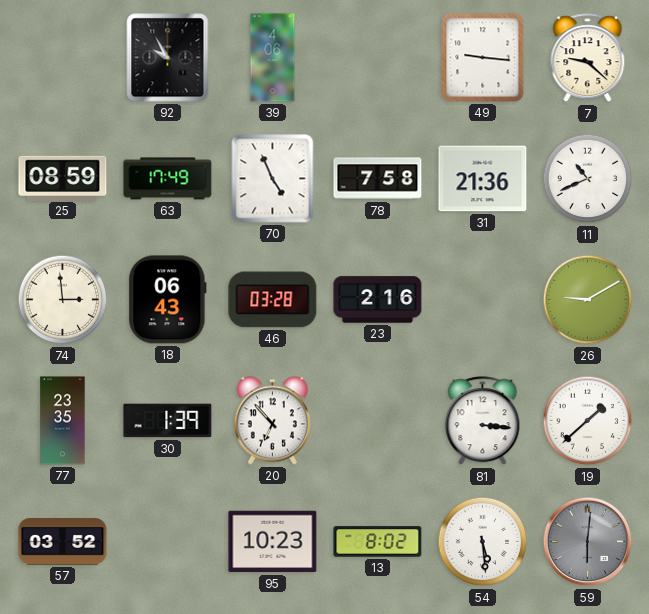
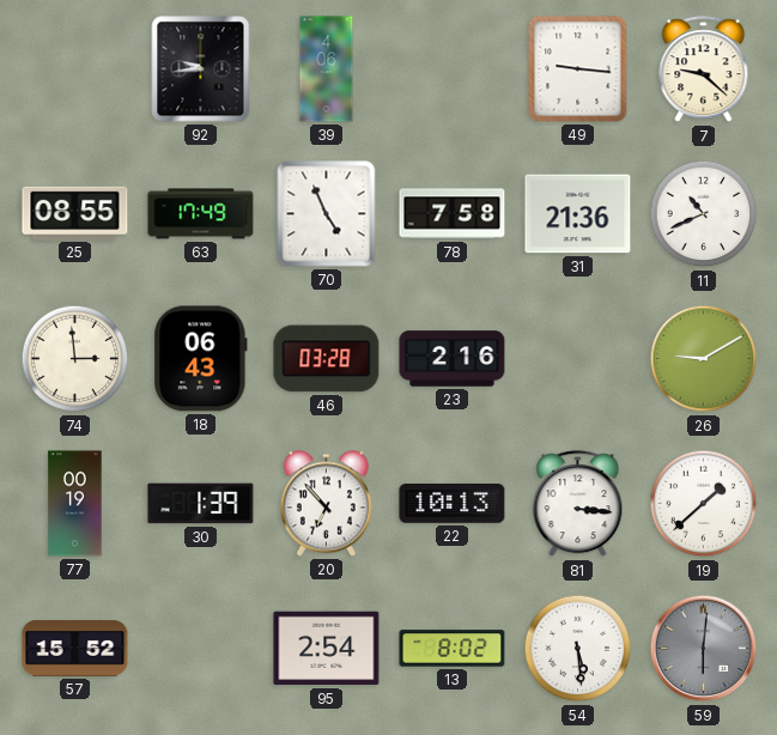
92: 9:55 -> 9:44 (201, 69)
25: 08:59 -> 08:55 (75, 213)
77: 23:35 -> 00:19 (75, 504)
22: none -> 10:13 (453, 504)
57: 03:52 -> 15:52 (75, 649)
95: 10:23 -> 2:54 (327, 649)
